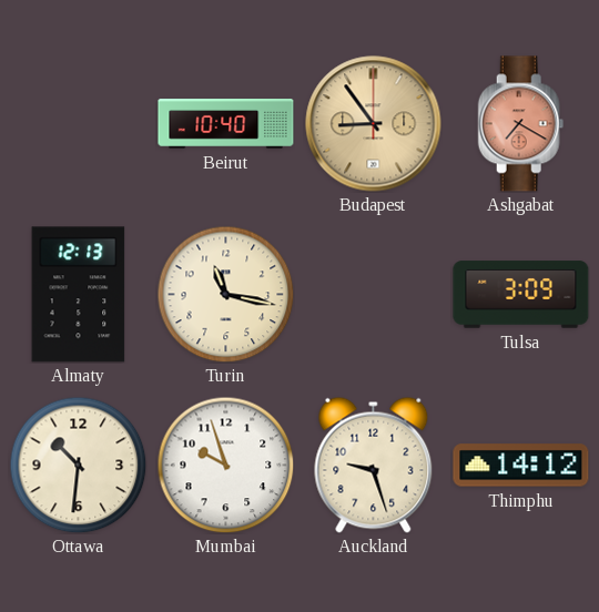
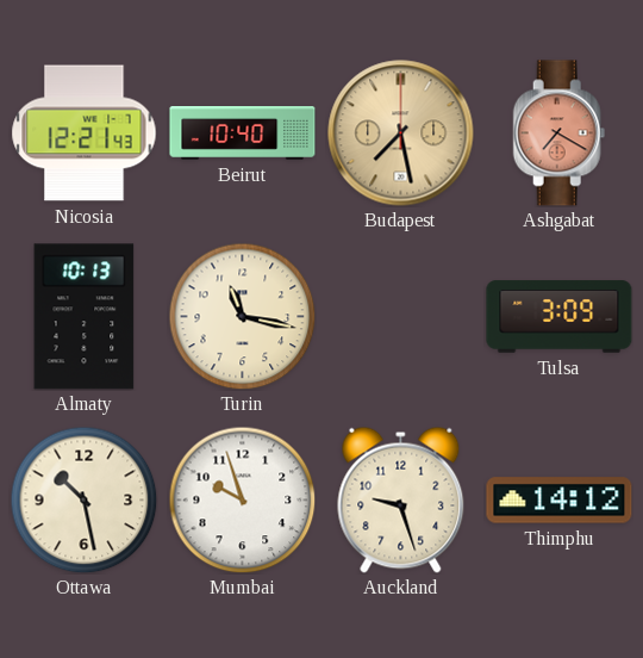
Nicosia: none -> 12:21 (85, 134)
Budapest: 8:54 -> 7:28 (401, 134)
Almaty: 12:13 -> 10:13 (85, 317)
Ottawa: 10:31 -> 10:28 (83, 499)
